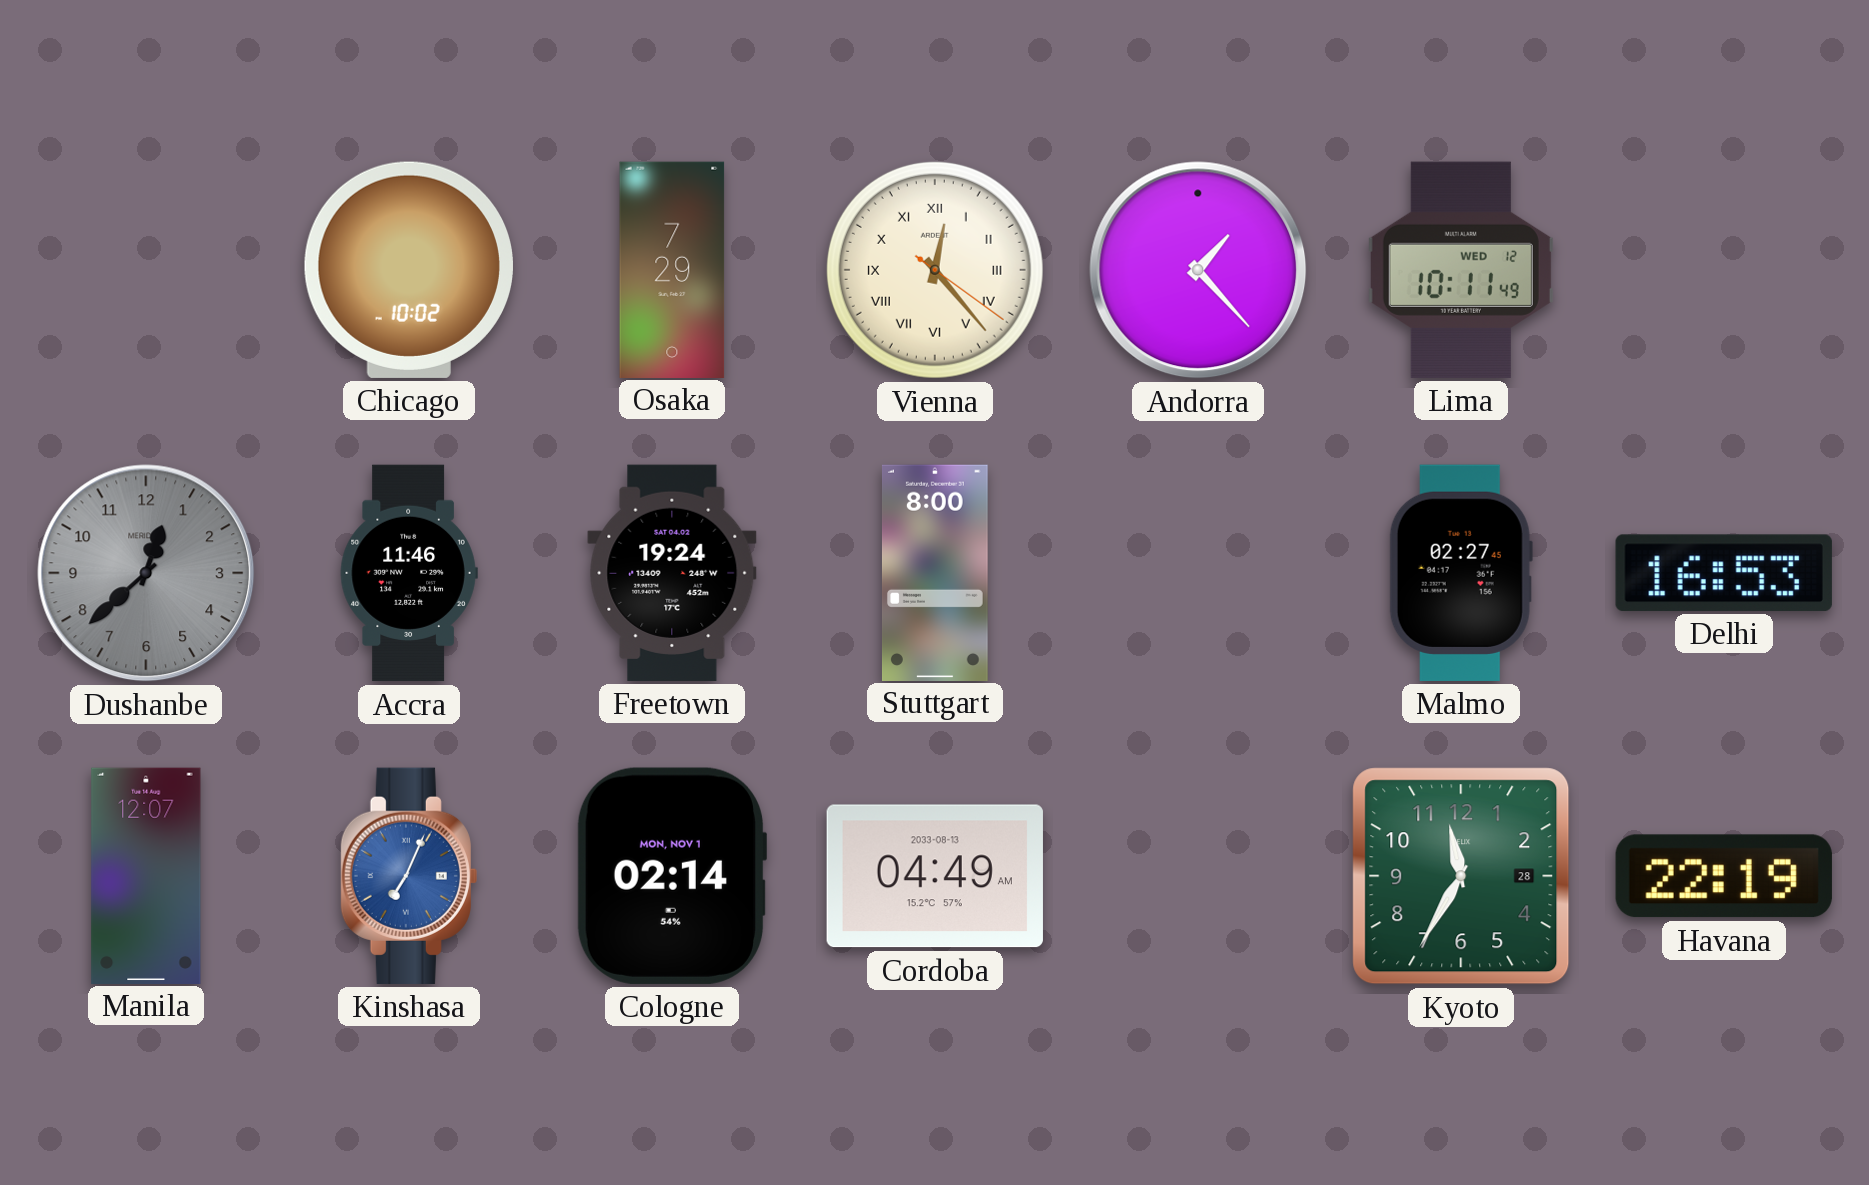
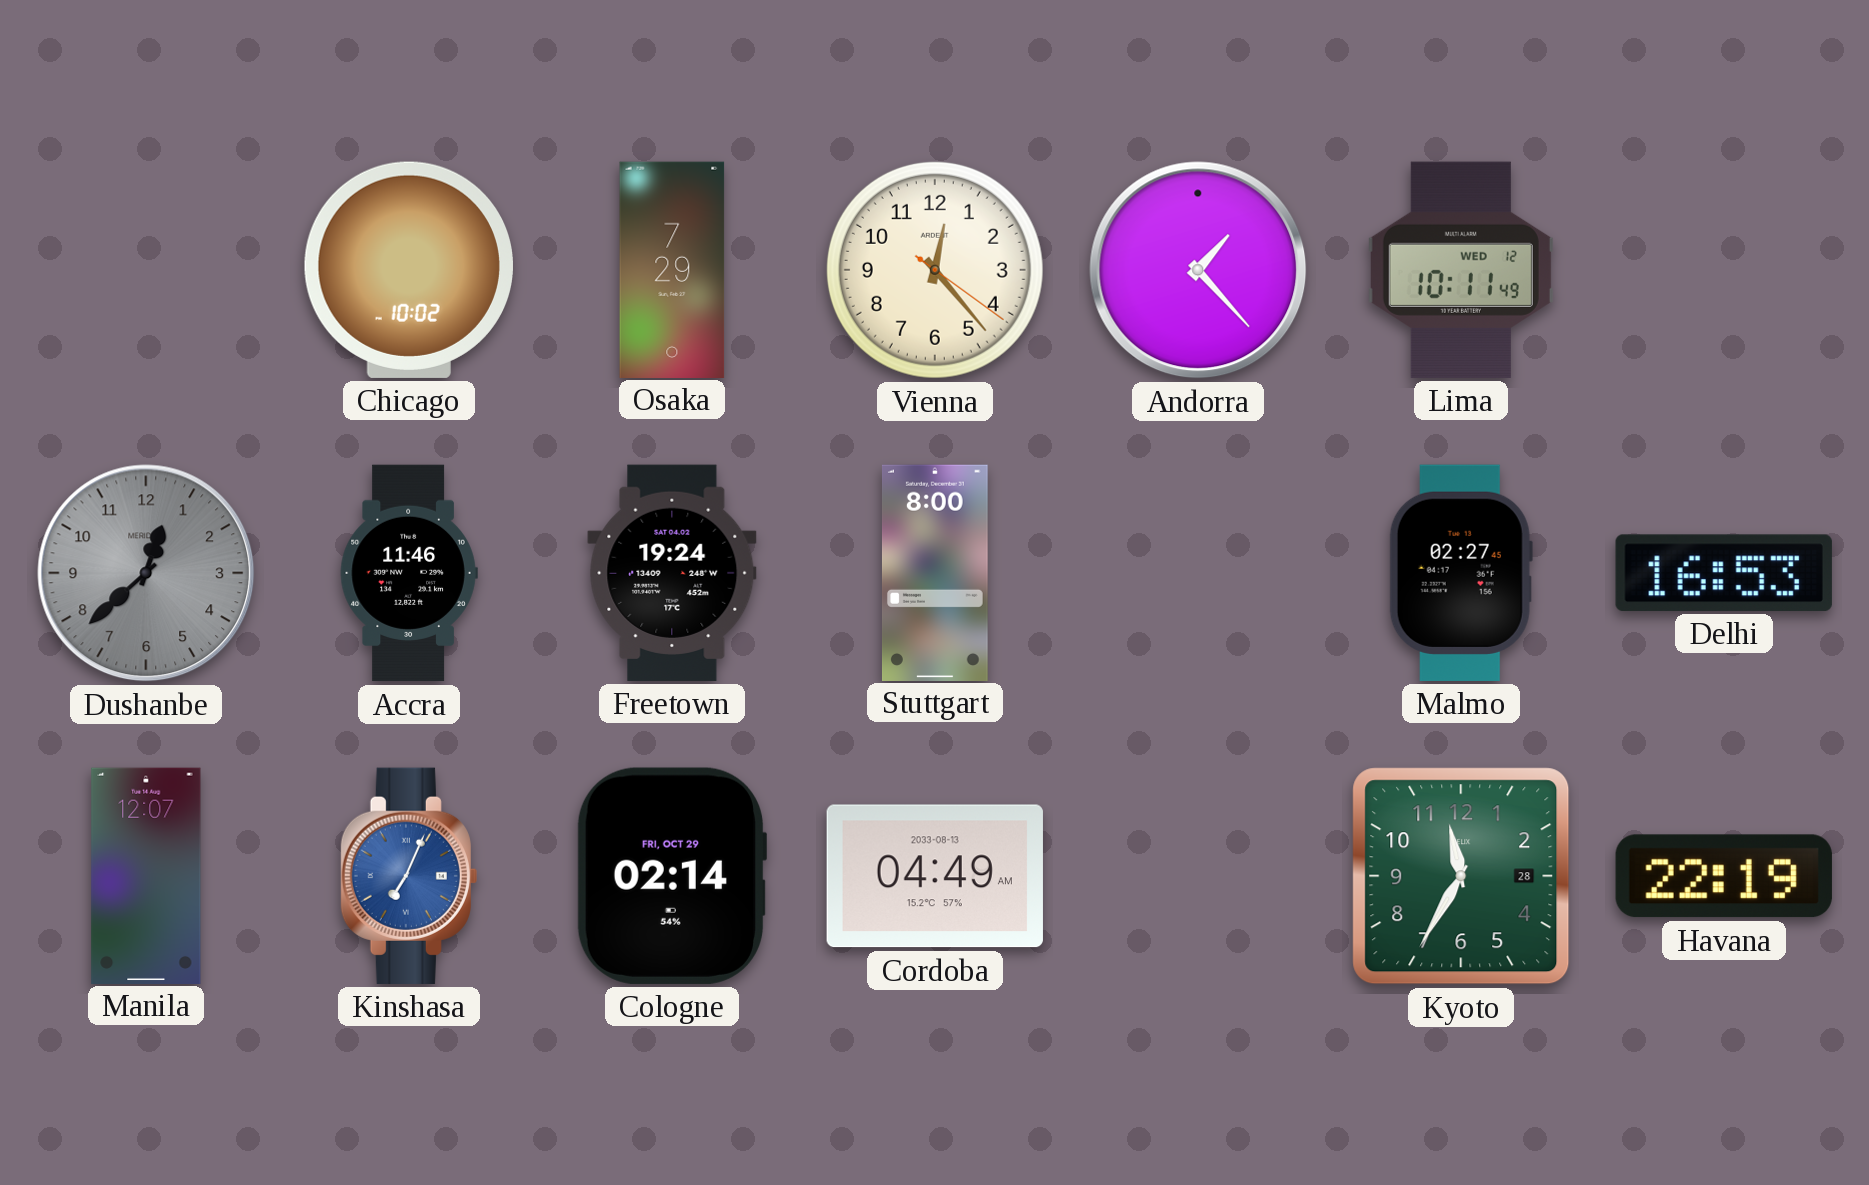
Vienna numerals: Roman -> Arabic (935, 270)
Cologne date: MON, NOV 1 -> FRI, OCT 29 (671, 876)
